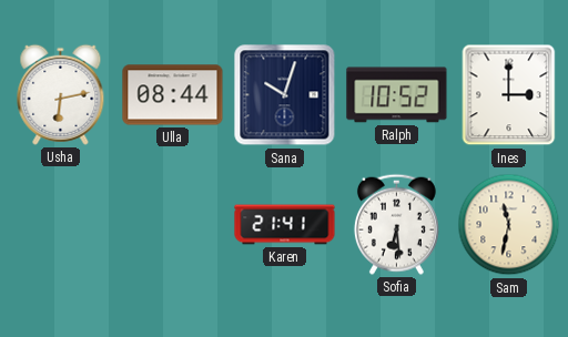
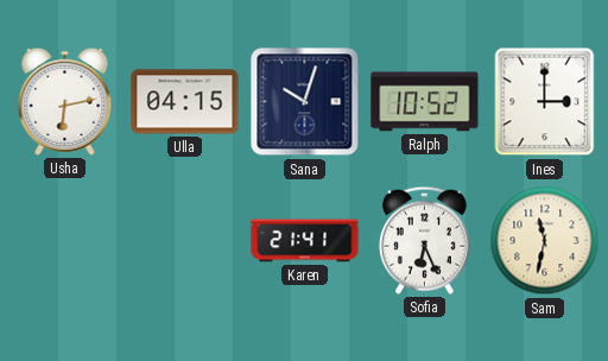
Ulla: 08:44 -> 04:15 (185, 102)
Sofia: 6:29 -> 6:26 (424, 240)
